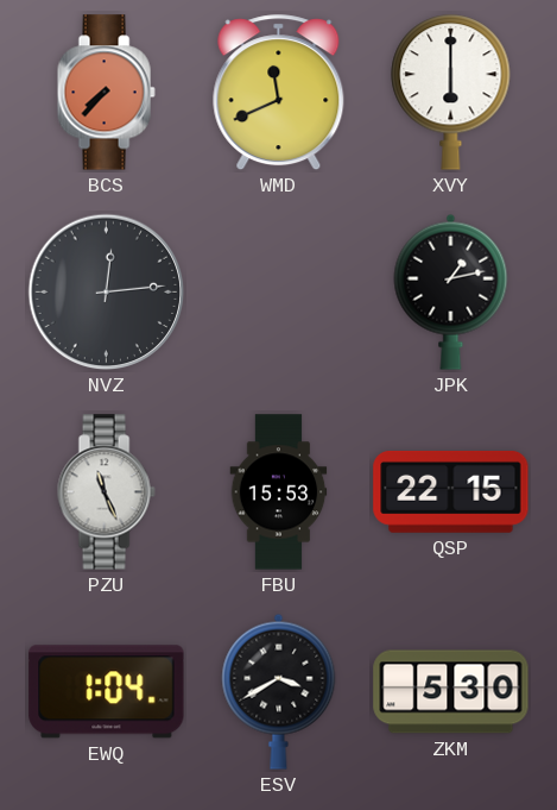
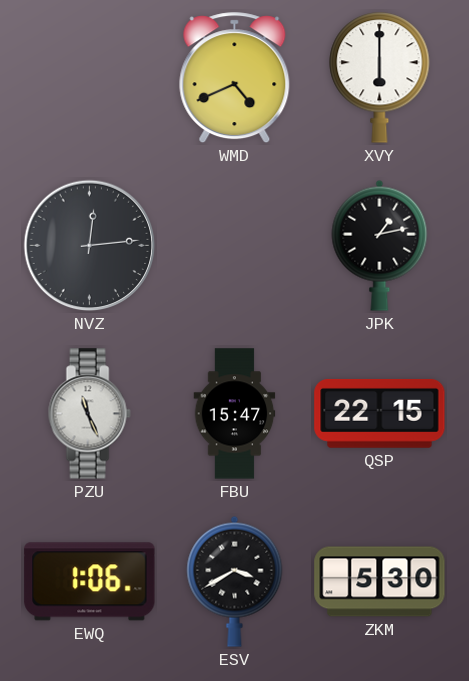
BCS: 7:37 -> none (106, 93)
WMD: 11:41 -> 4:41 (235, 78)
FBU: 15:53 -> 15:47 (235, 414)
EWQ: 1:04 -> 1:06 (90, 582)
